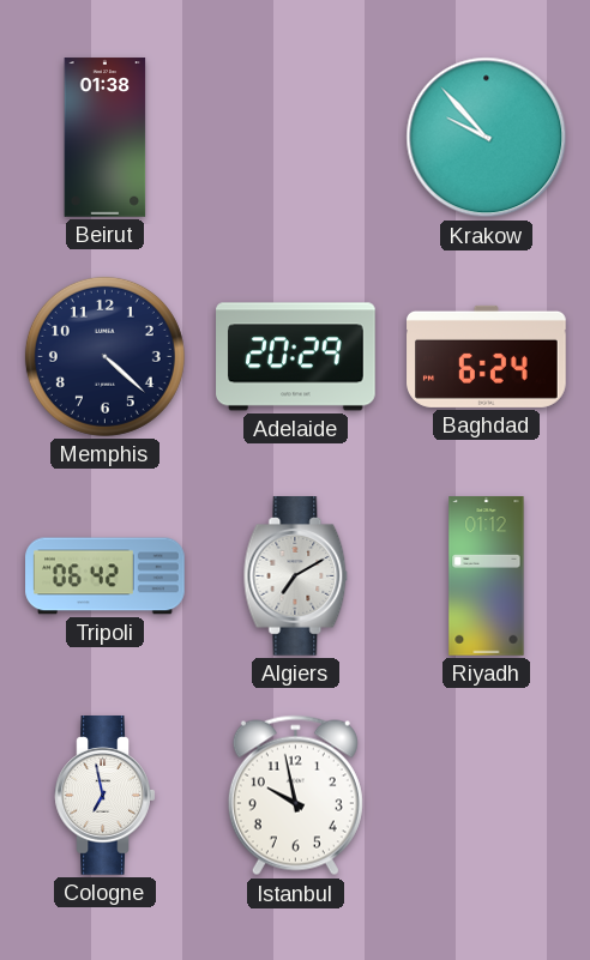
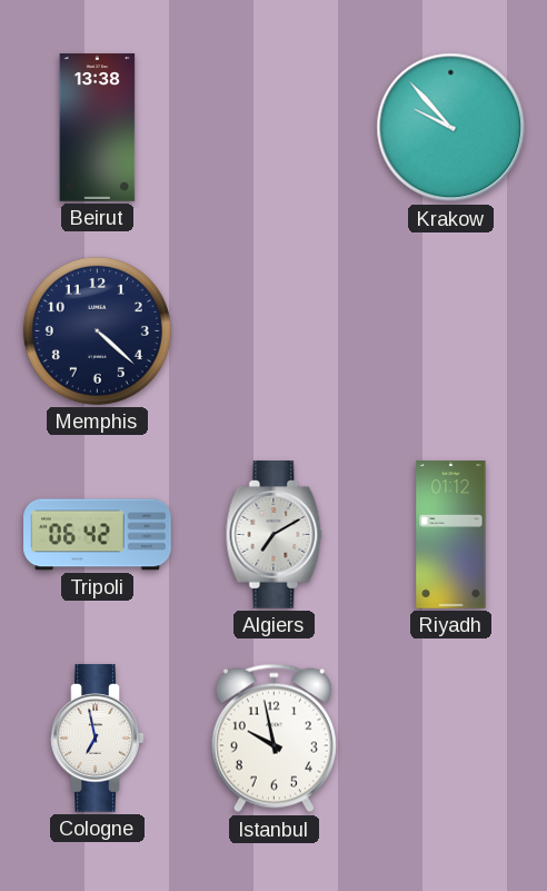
Beirut: 01:38 -> 13:38 (98, 128)
Adelaide: 20:29 -> none (296, 357)
Baghdad: 6:24 -> none (487, 356)
